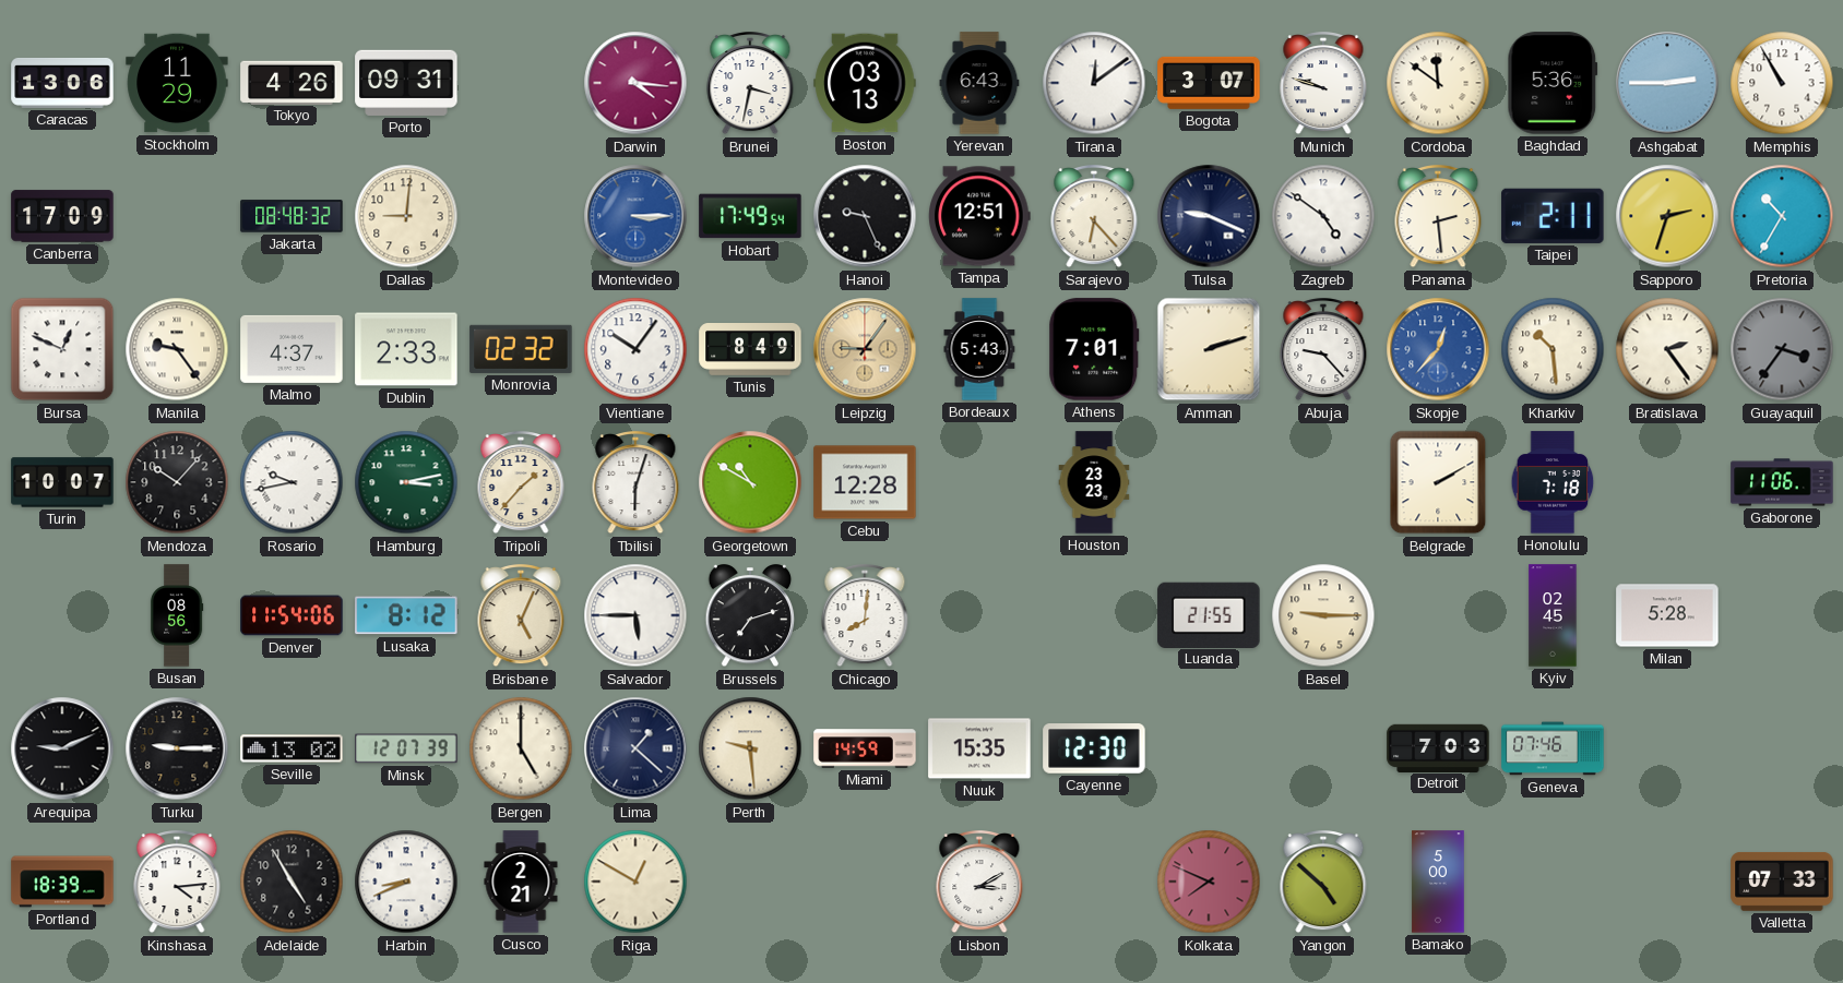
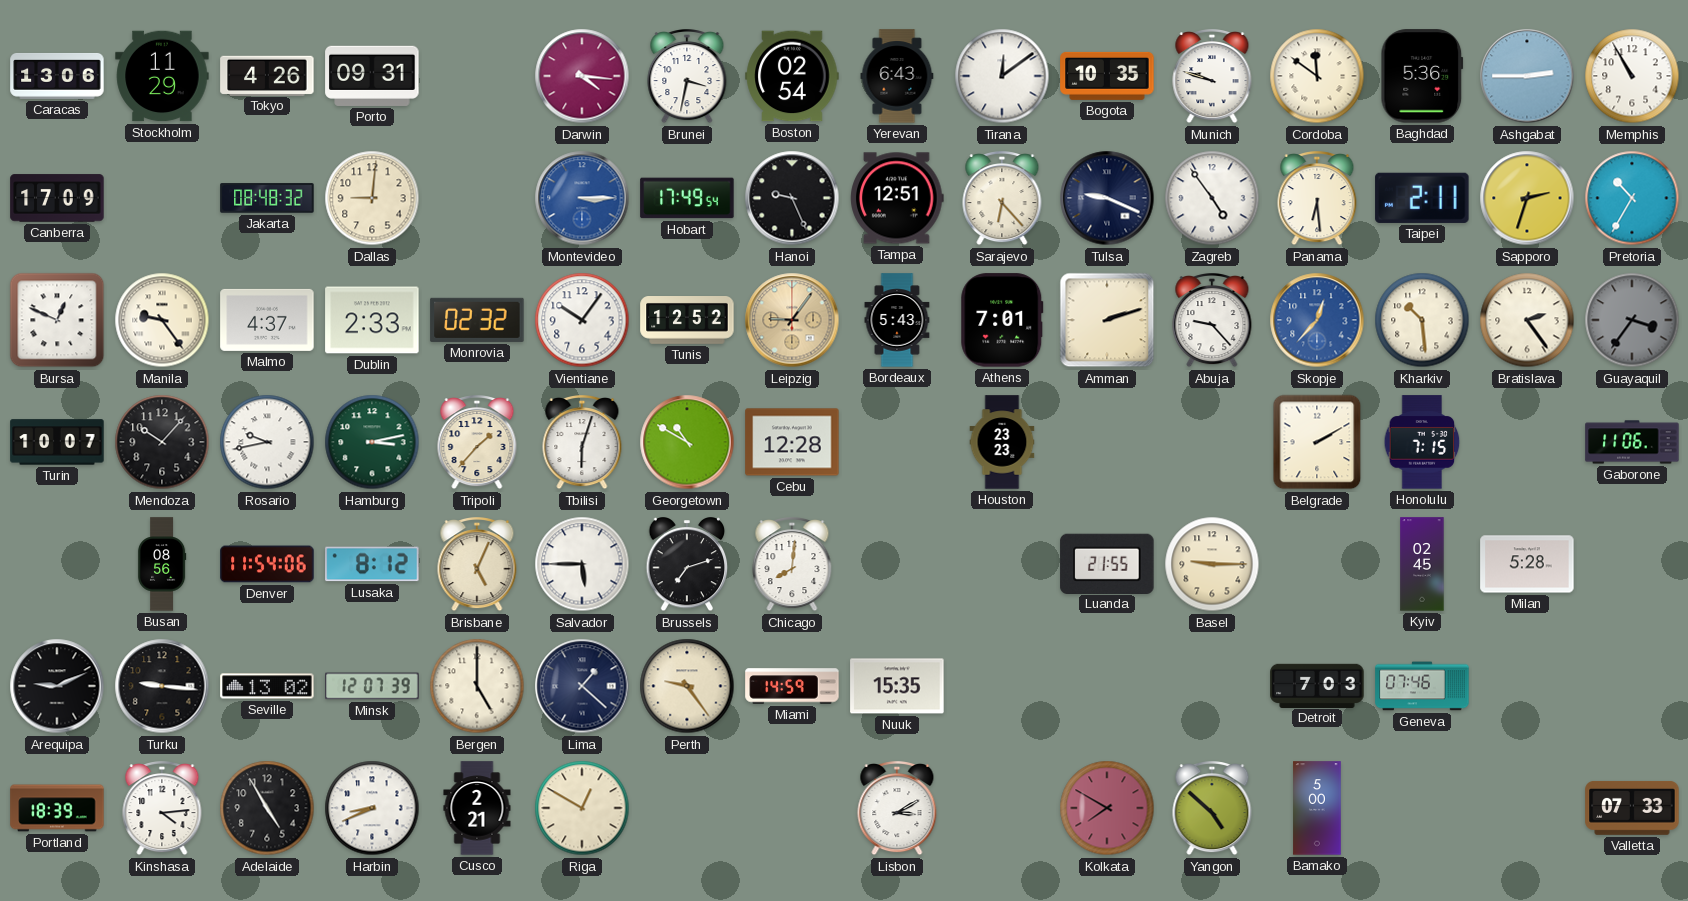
Boston: 03:13 -> 02:54 (792, 76)
Bogota: 3:07 -> 10:35 (1107, 76)
Zagreb: 4:51 -> 4:54 (1212, 198)
Panama: 2:29 -> 6:29 (1317, 199)
Tunis: 8:49 -> 12:52 (687, 321)
Honolulu: 7:18 -> 7:15 (1422, 442)
Turku: 9:15 -> 9:16 (162, 686)
Perth: 9:29 -> 9:24 (687, 686)
Cayenne: 12:30 -> none (1094, 748)
Kolkata: 7:49 -> 7:50 (1107, 808)
